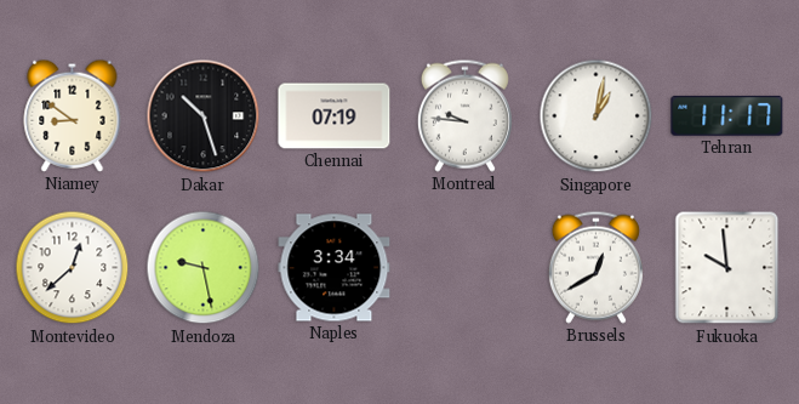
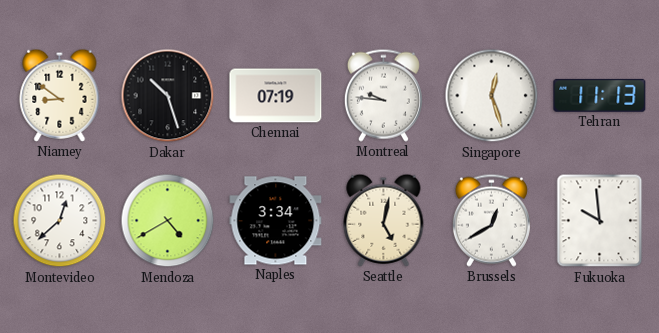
Singapore: 1:02 -> 12:27 (492, 96)
Tehran: 11:17 -> 11:13 (600, 95)
Mendoza: 9:28 -> 4:40 (168, 221)
Seattle: none -> 5:02 (384, 220)
